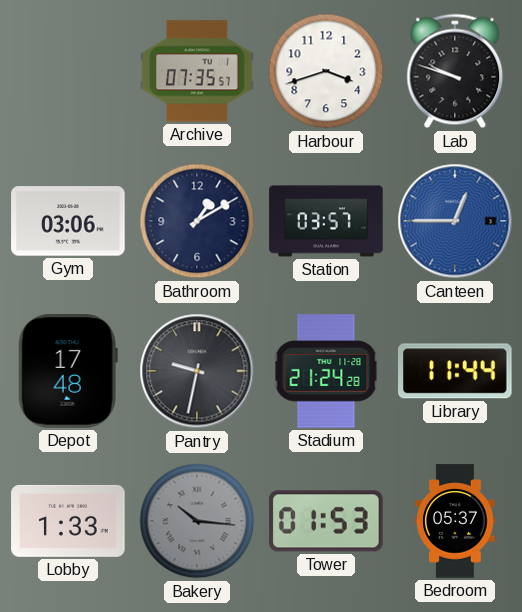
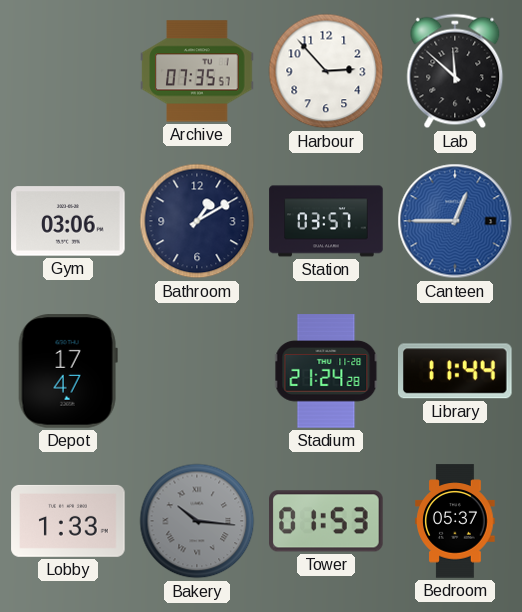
Harbour: 3:42 -> 2:53 (326, 71)
Lab: 9:48 -> 11:52 (455, 71)
Depot: 17:48 -> 17:47 (68, 371)
Pantry: 9:32 -> none (197, 371)
